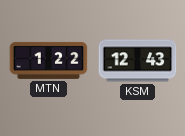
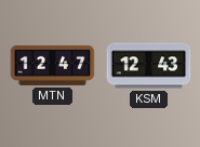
MTN: 1:22 -> 12:47 (53, 65)
